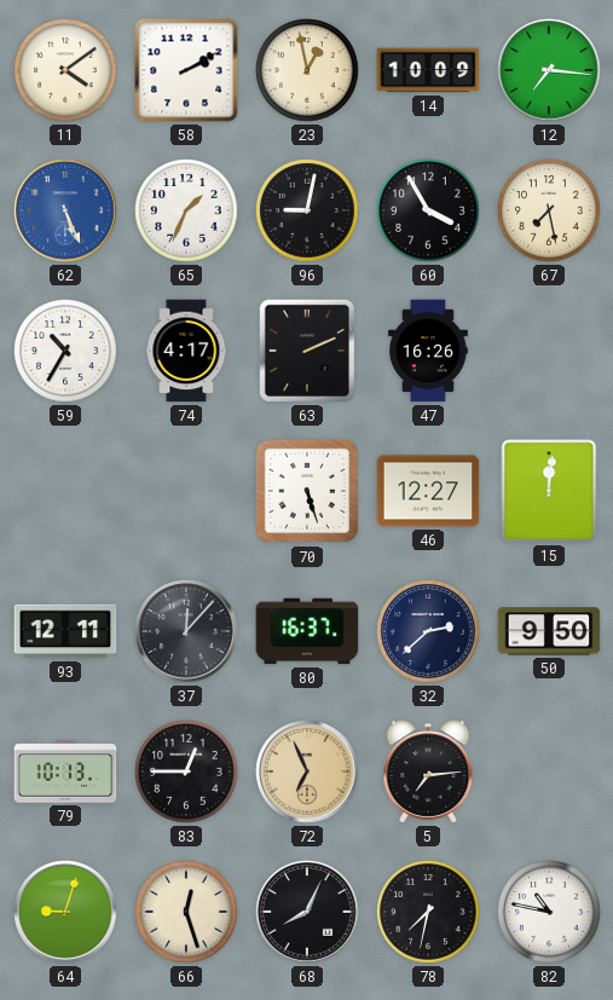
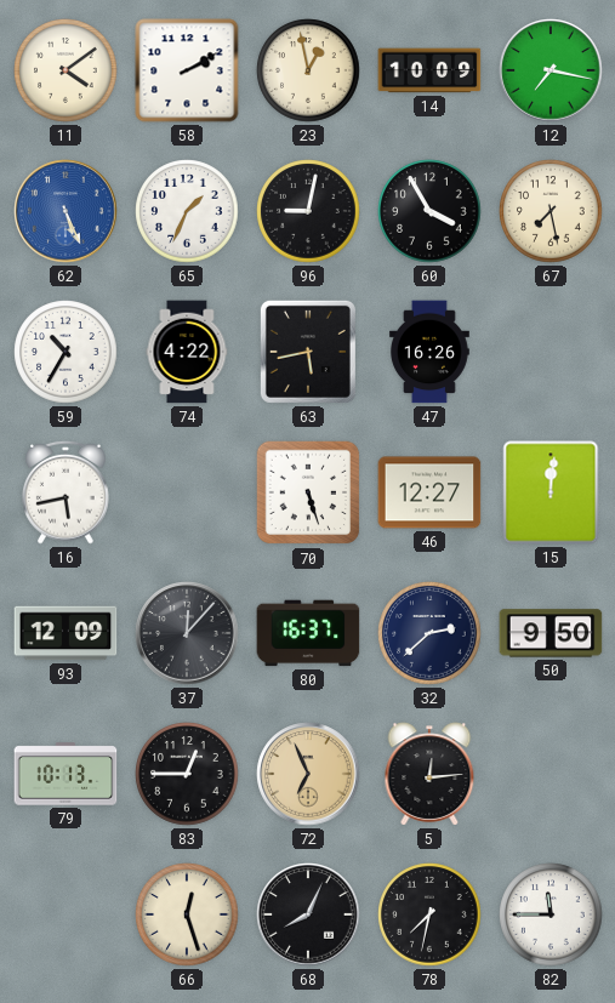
12: 7:16 -> 7:17 (551, 70)
74: 4:17 -> 4:22 (187, 352)
63: 2:11 -> 5:43 (308, 352)
16: none -> 5:43 (66, 492)
93: 12:11 -> 12:09 (66, 633)
5: 7:14 -> 12:14 (429, 774)
64: 9:03 -> none (65, 912)
82: 10:47 -> 11:45 (551, 914)
